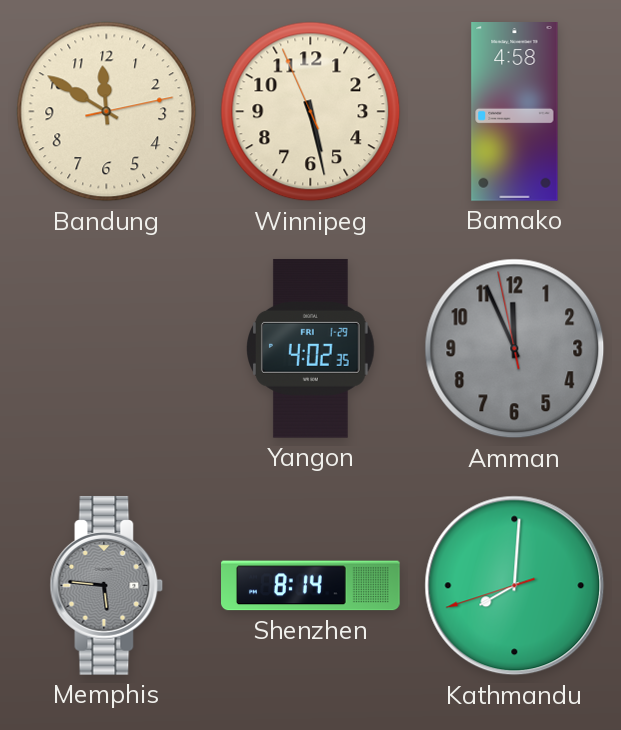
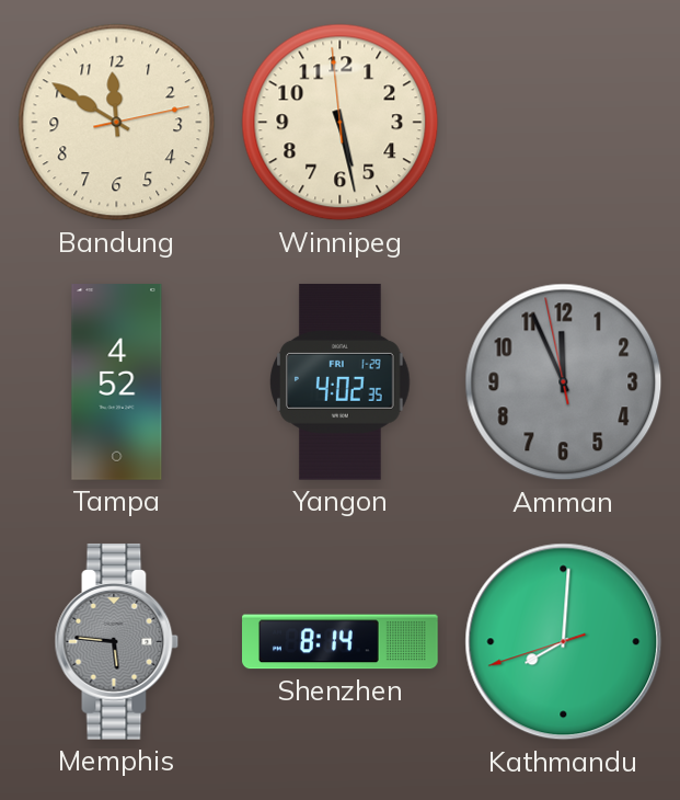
Winnipeg: 5:27:56 -> 5:27:59 (341, 123)
Bamako: 4:58 -> none (515, 112)
Tampa: none -> 4:52 (117, 382)
